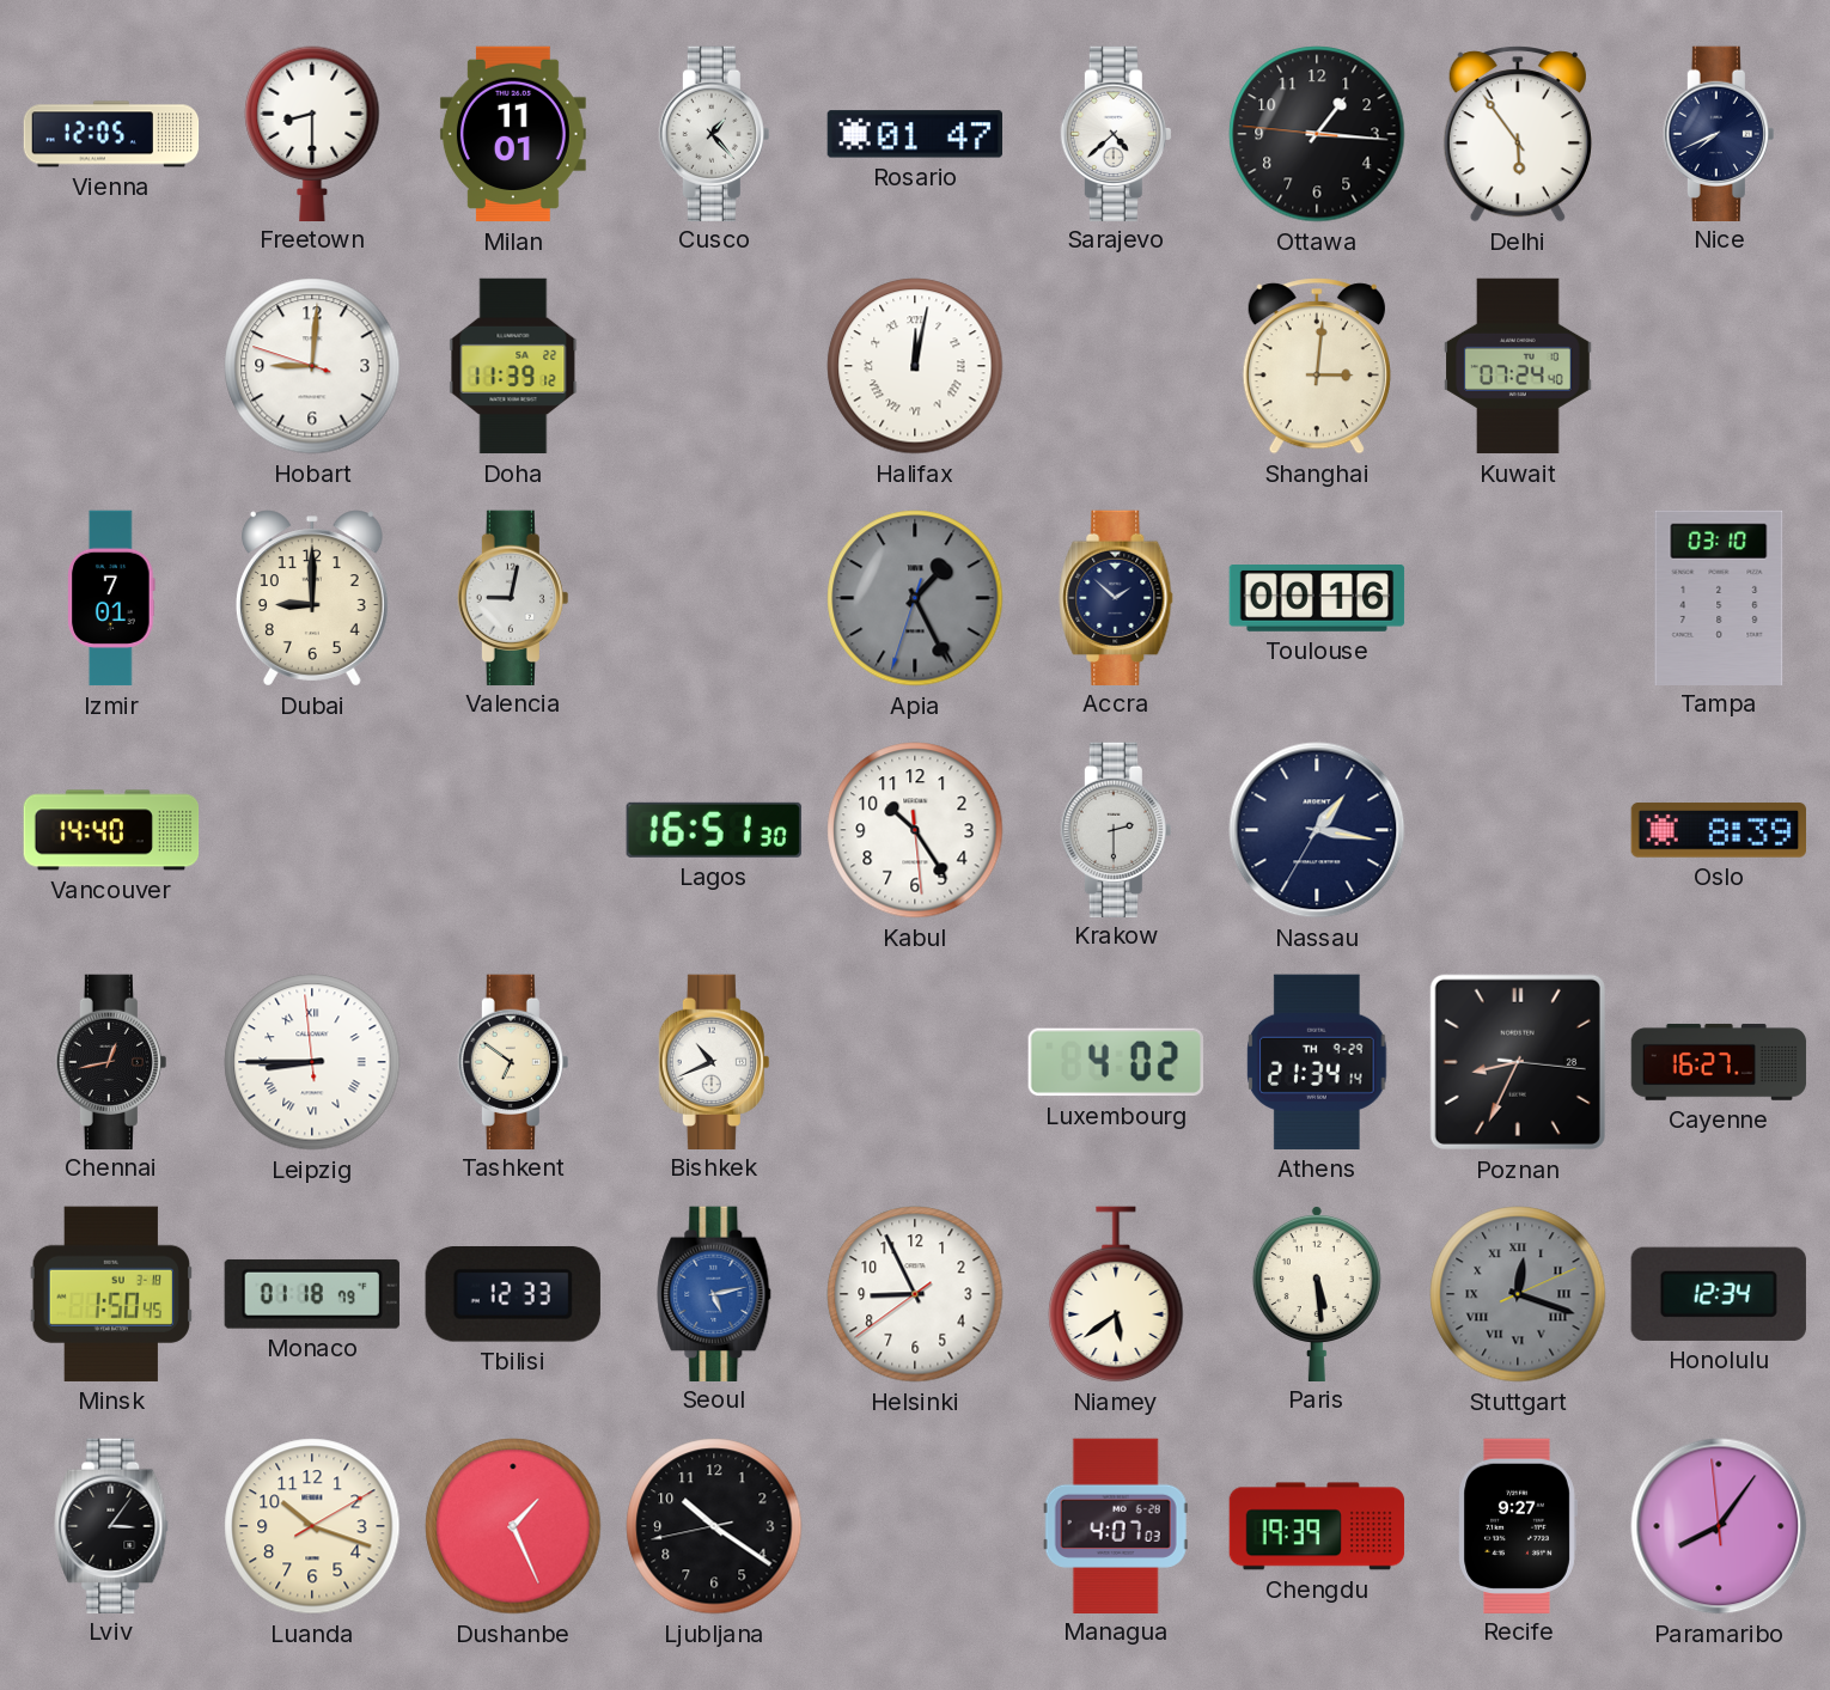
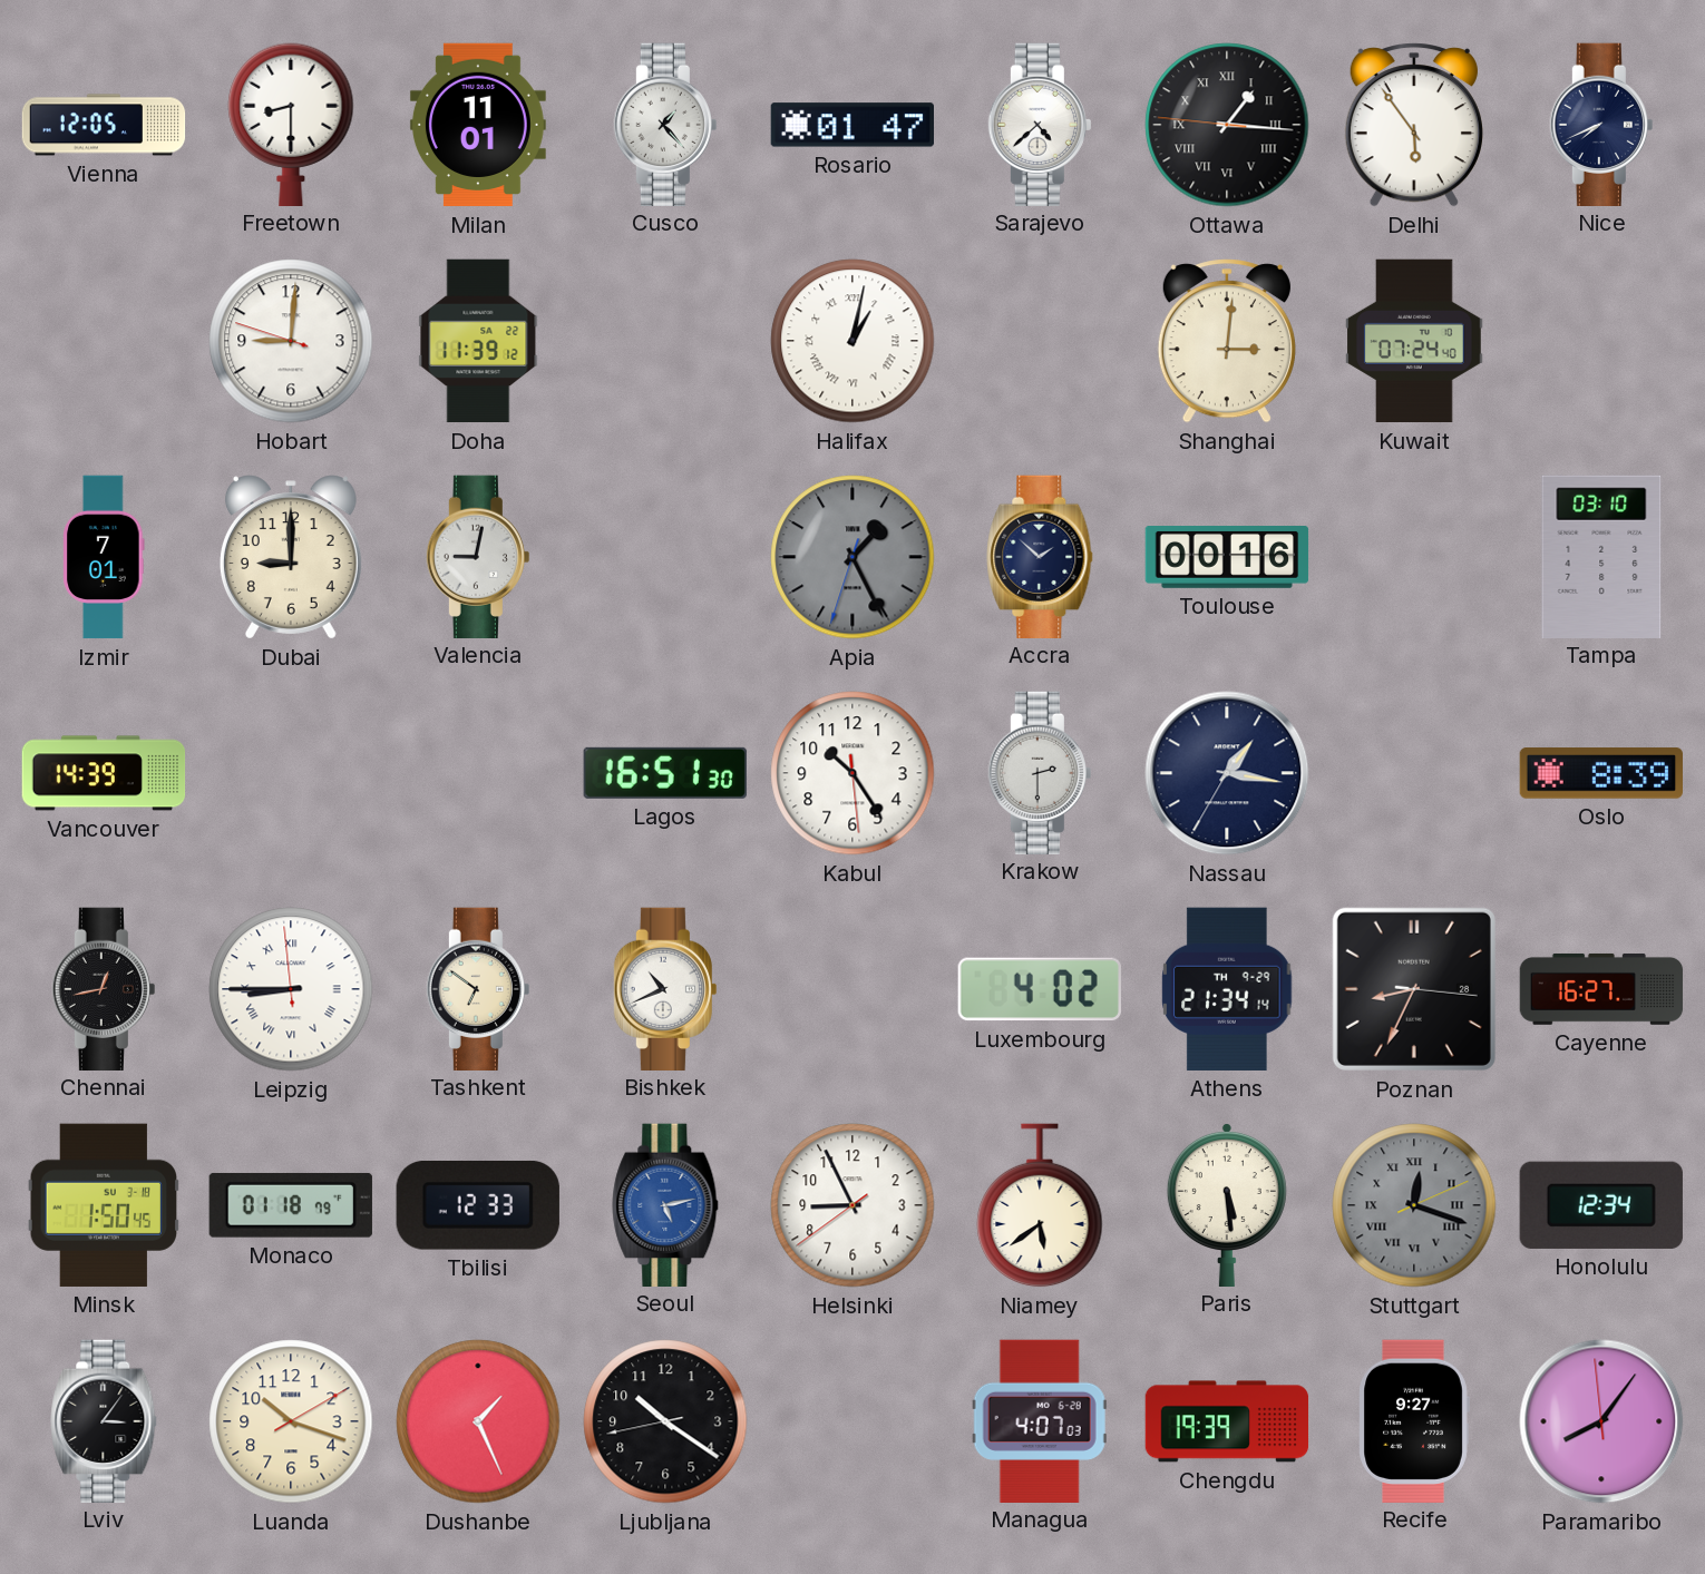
Ottawa numerals: Arabic -> Roman (1227, 125)
Halifax: 12:02 -> 1:02 (852, 341)
Vancouver: 14:40 -> 14:39 (104, 773)
